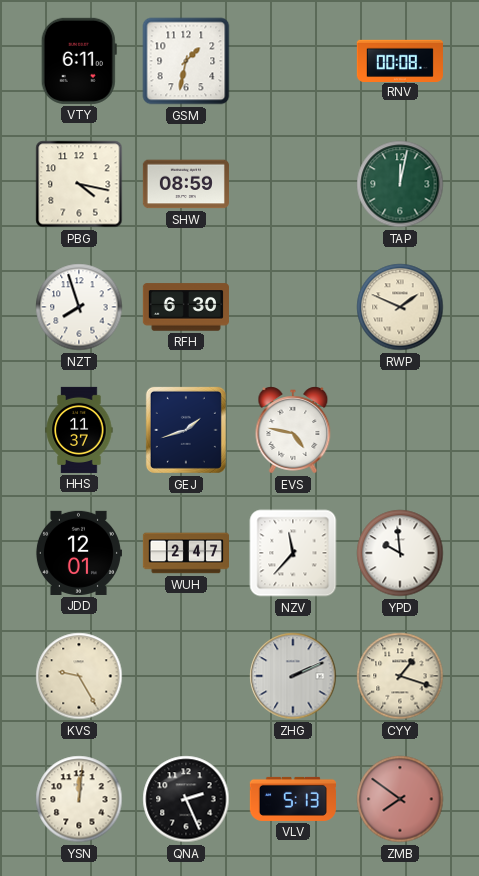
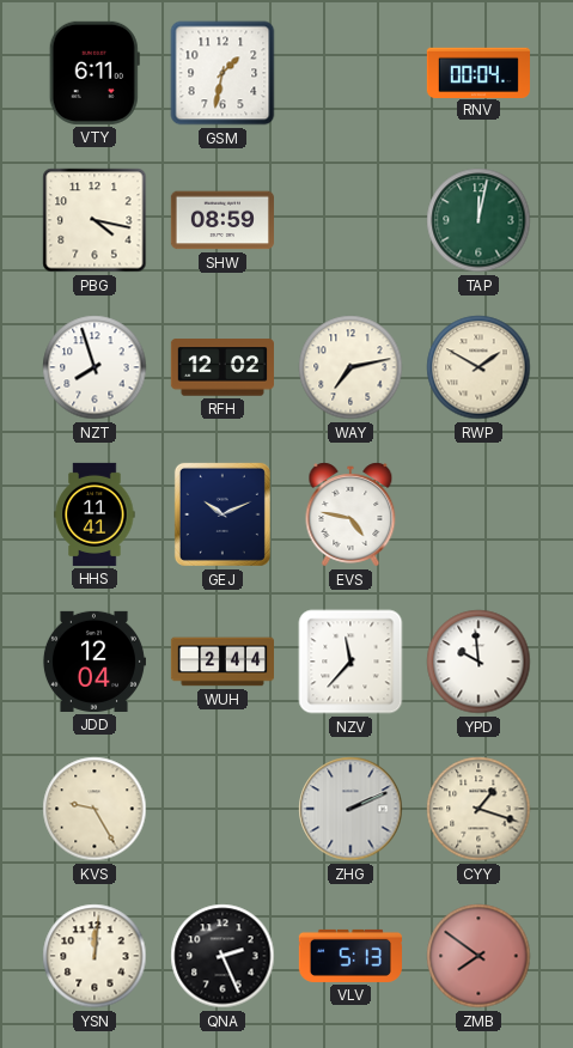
RNV: 00:08 -> 00:04 (478, 72)
RFH: 6:30 -> 12:02 (223, 367)
WAY: none -> 7:13 (350, 367)
RWP: 1:49 -> 1:50 (478, 367)
HHS: 11:37 -> 11:41 (95, 514)
GEJ: 1:42 -> 10:11 (223, 514)
JDD: 12:01 -> 12:04 (93, 662)
WUH: 2:47 -> 2:44 (221, 662)
